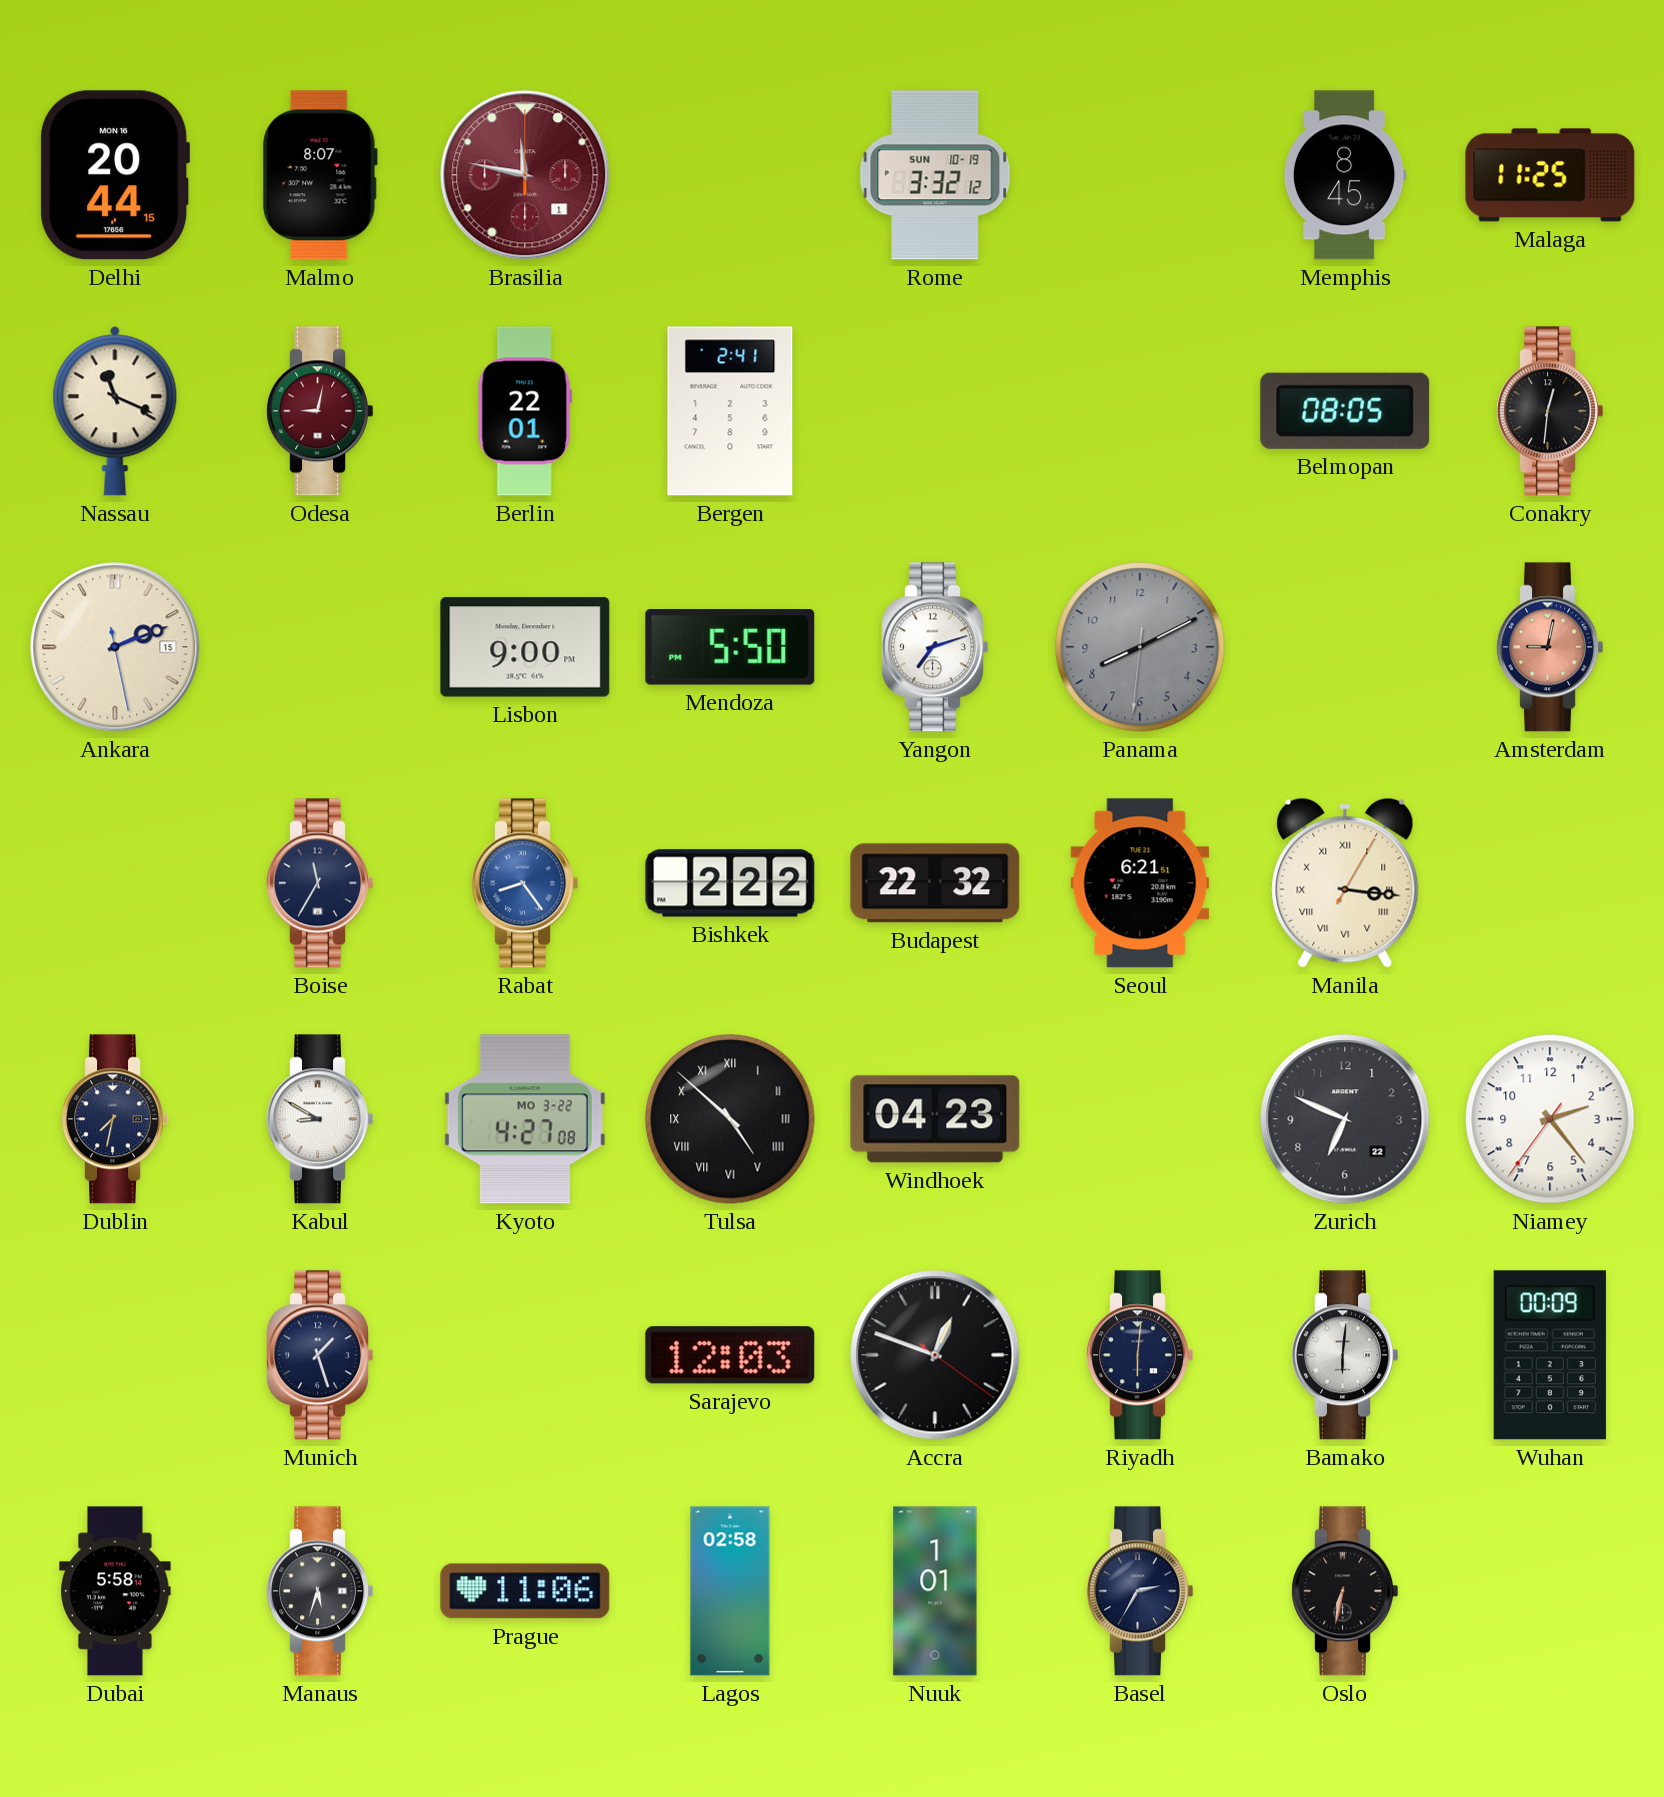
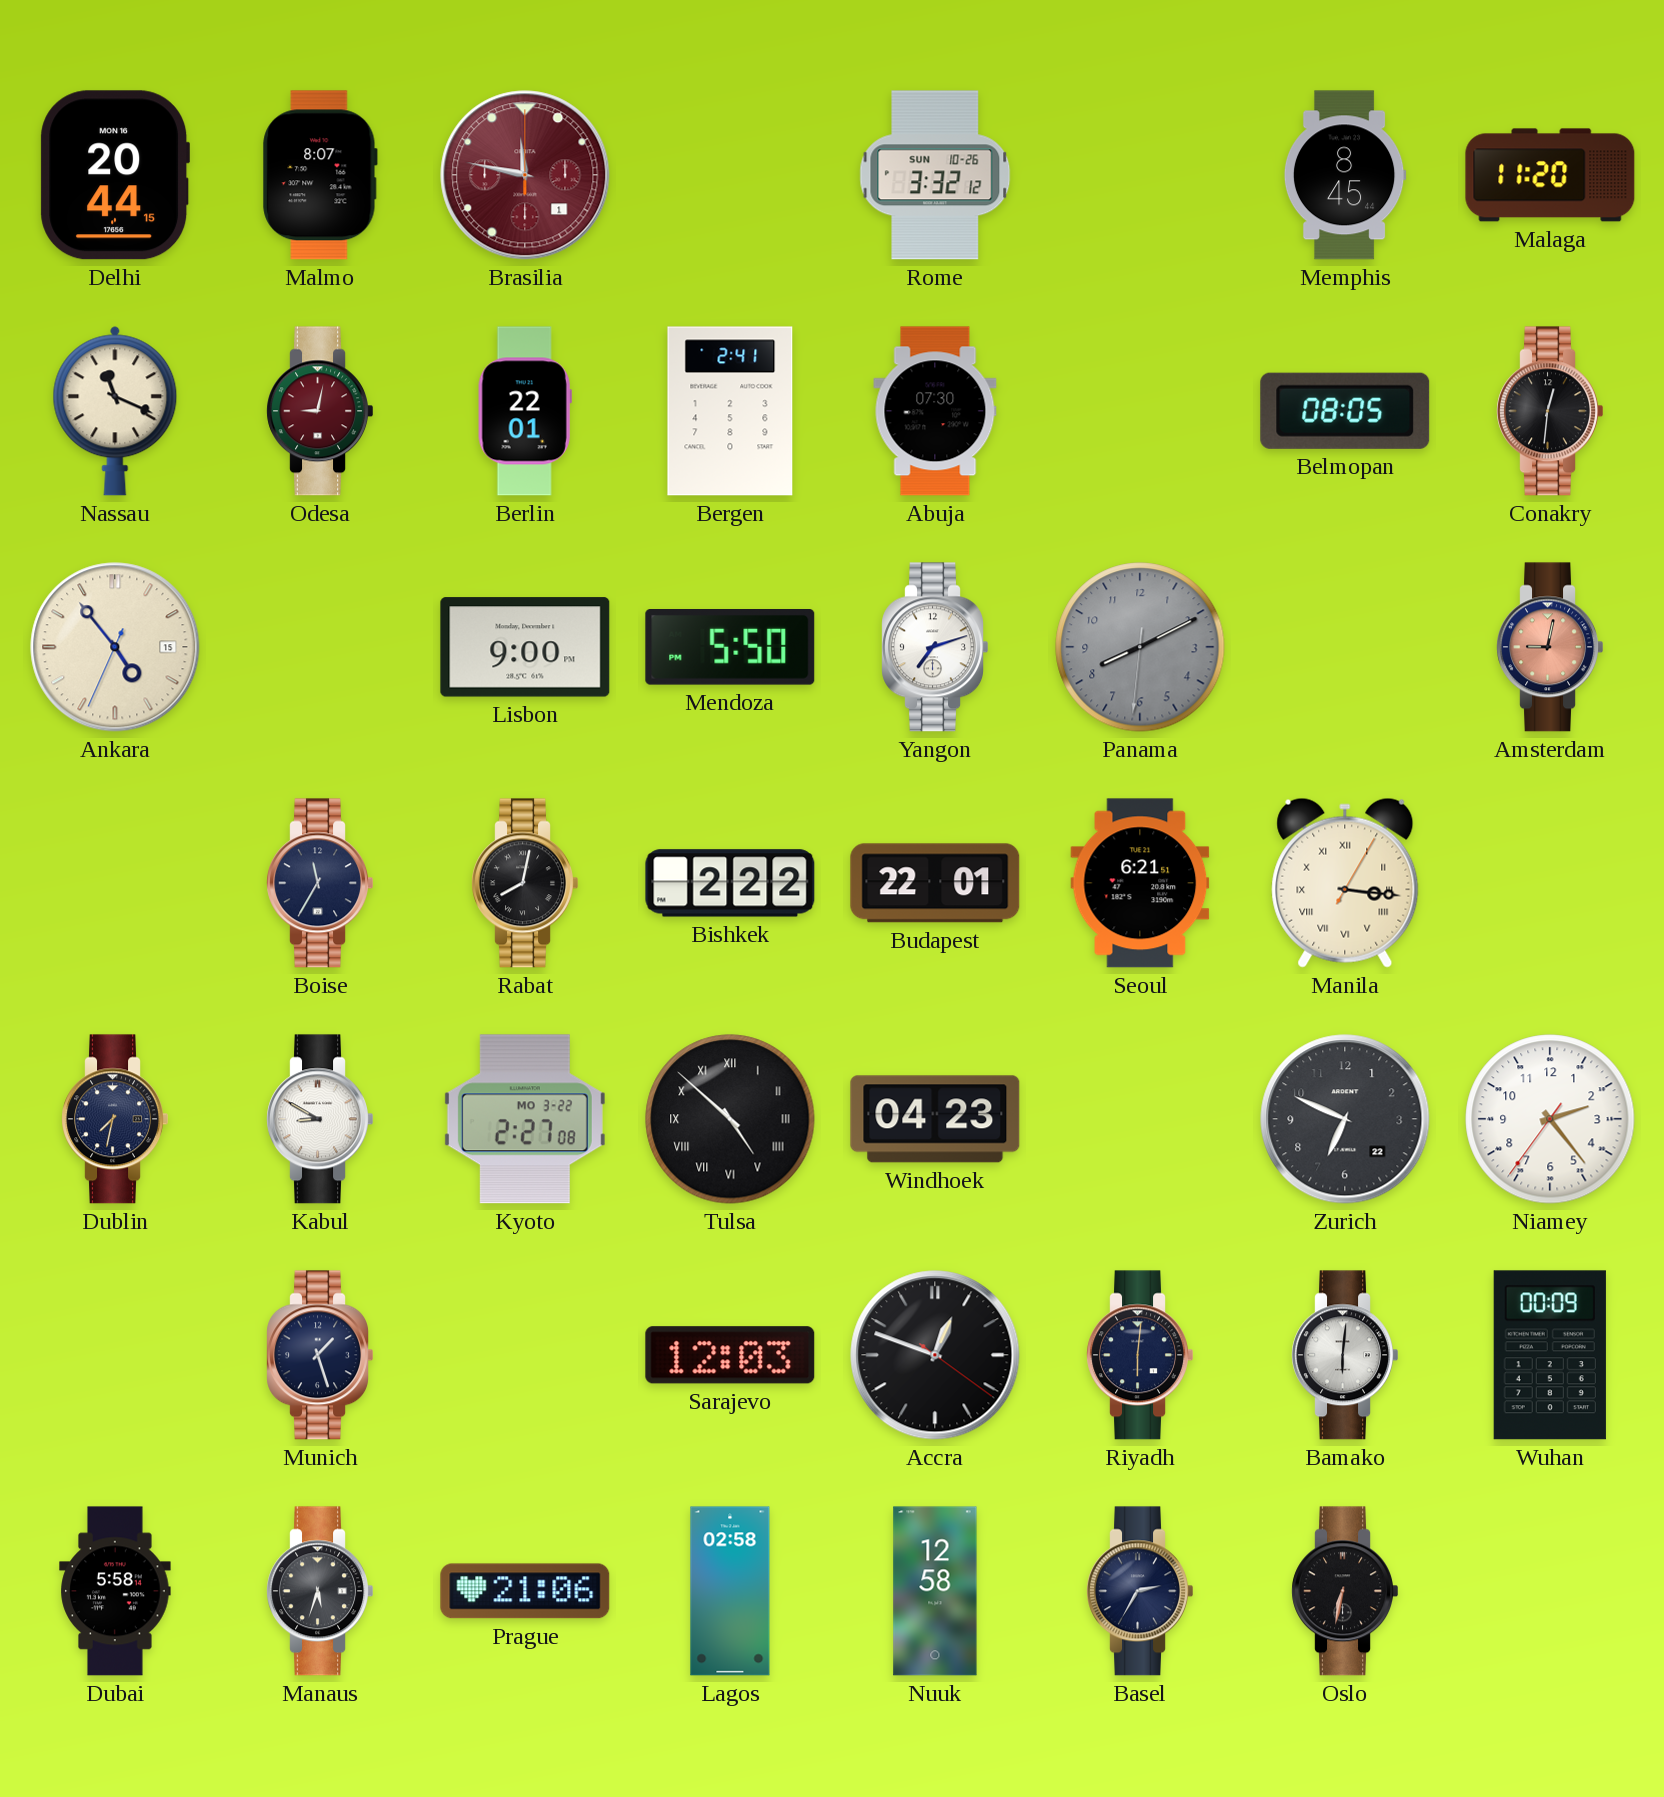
Rome date: SUN 10-19 -> SUN 10-26 (935, 175)
Malaga: 11:25 -> 11:20 (1550, 175)
Abuja: none -> 07:30 (935, 411)
Ankara: 2:11 -> 4:53 (115, 647)
Rabat: 8:24 -> 8:02 (524, 883)
Rabat dial: blue -> black (524, 883)
Budapest: 22:32 -> 22:01 (935, 883)
Kyoto: 4:27 -> 2:27 (525, 1119)
Prague: 11:06 -> 21:06 (525, 1591)
Nuuk: 1:01 -> 12:58 (935, 1591)
